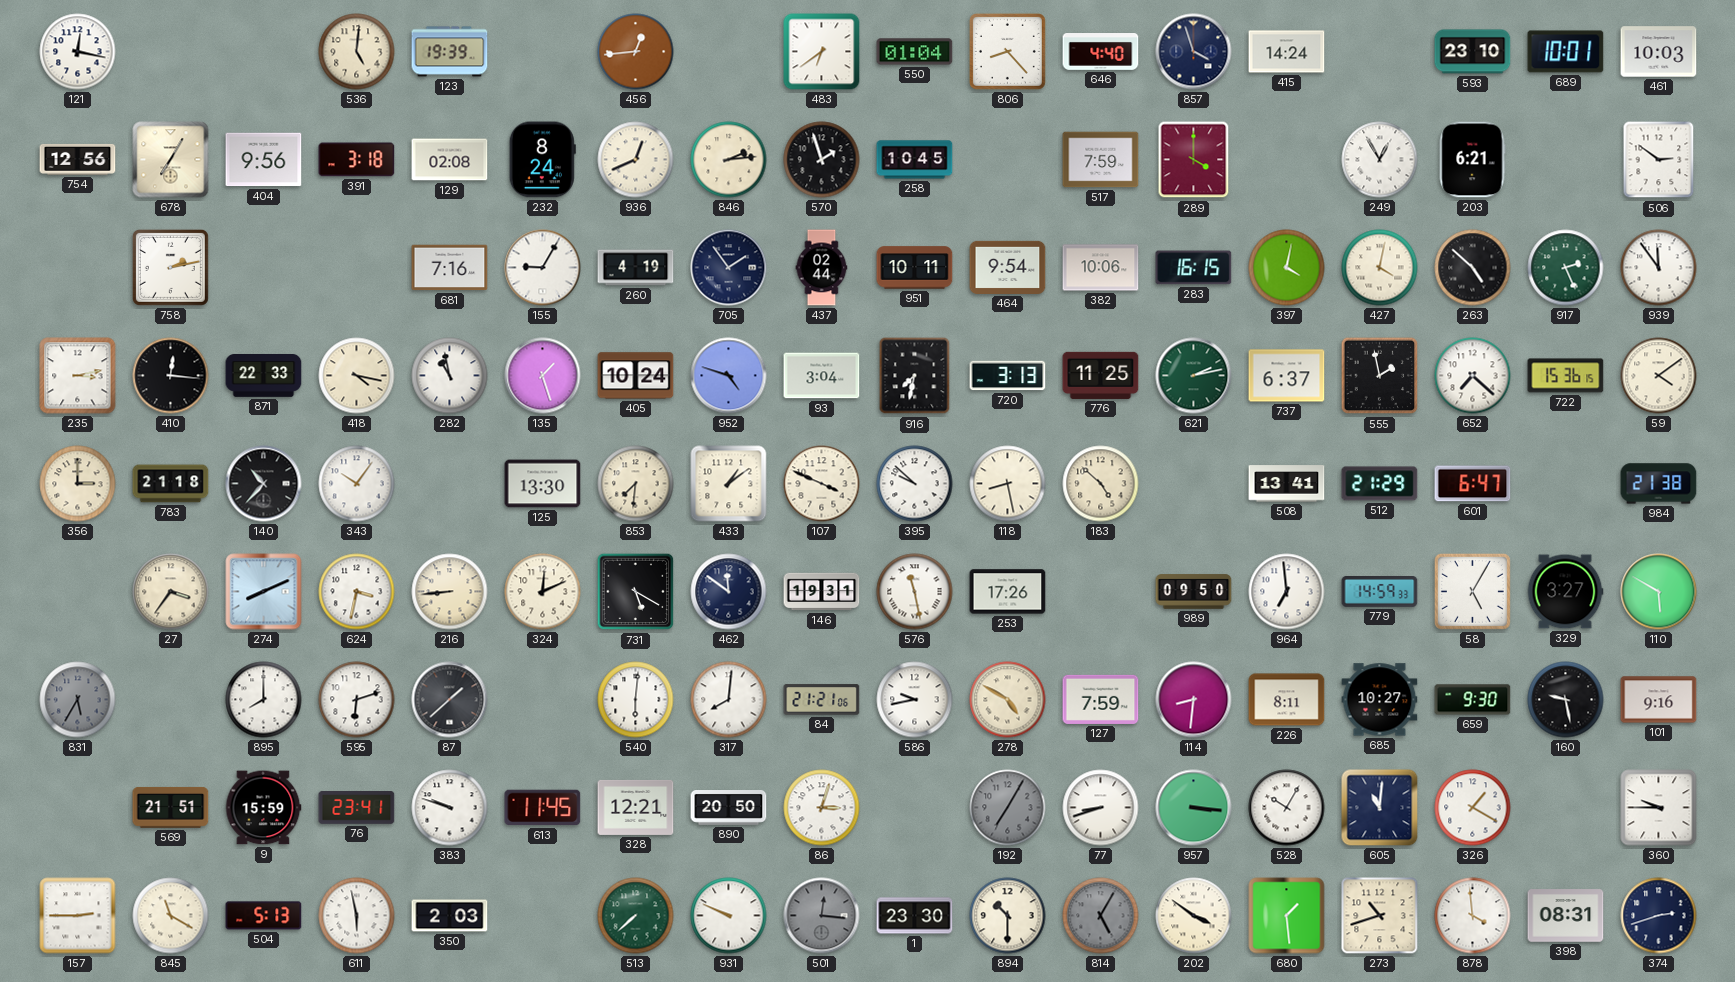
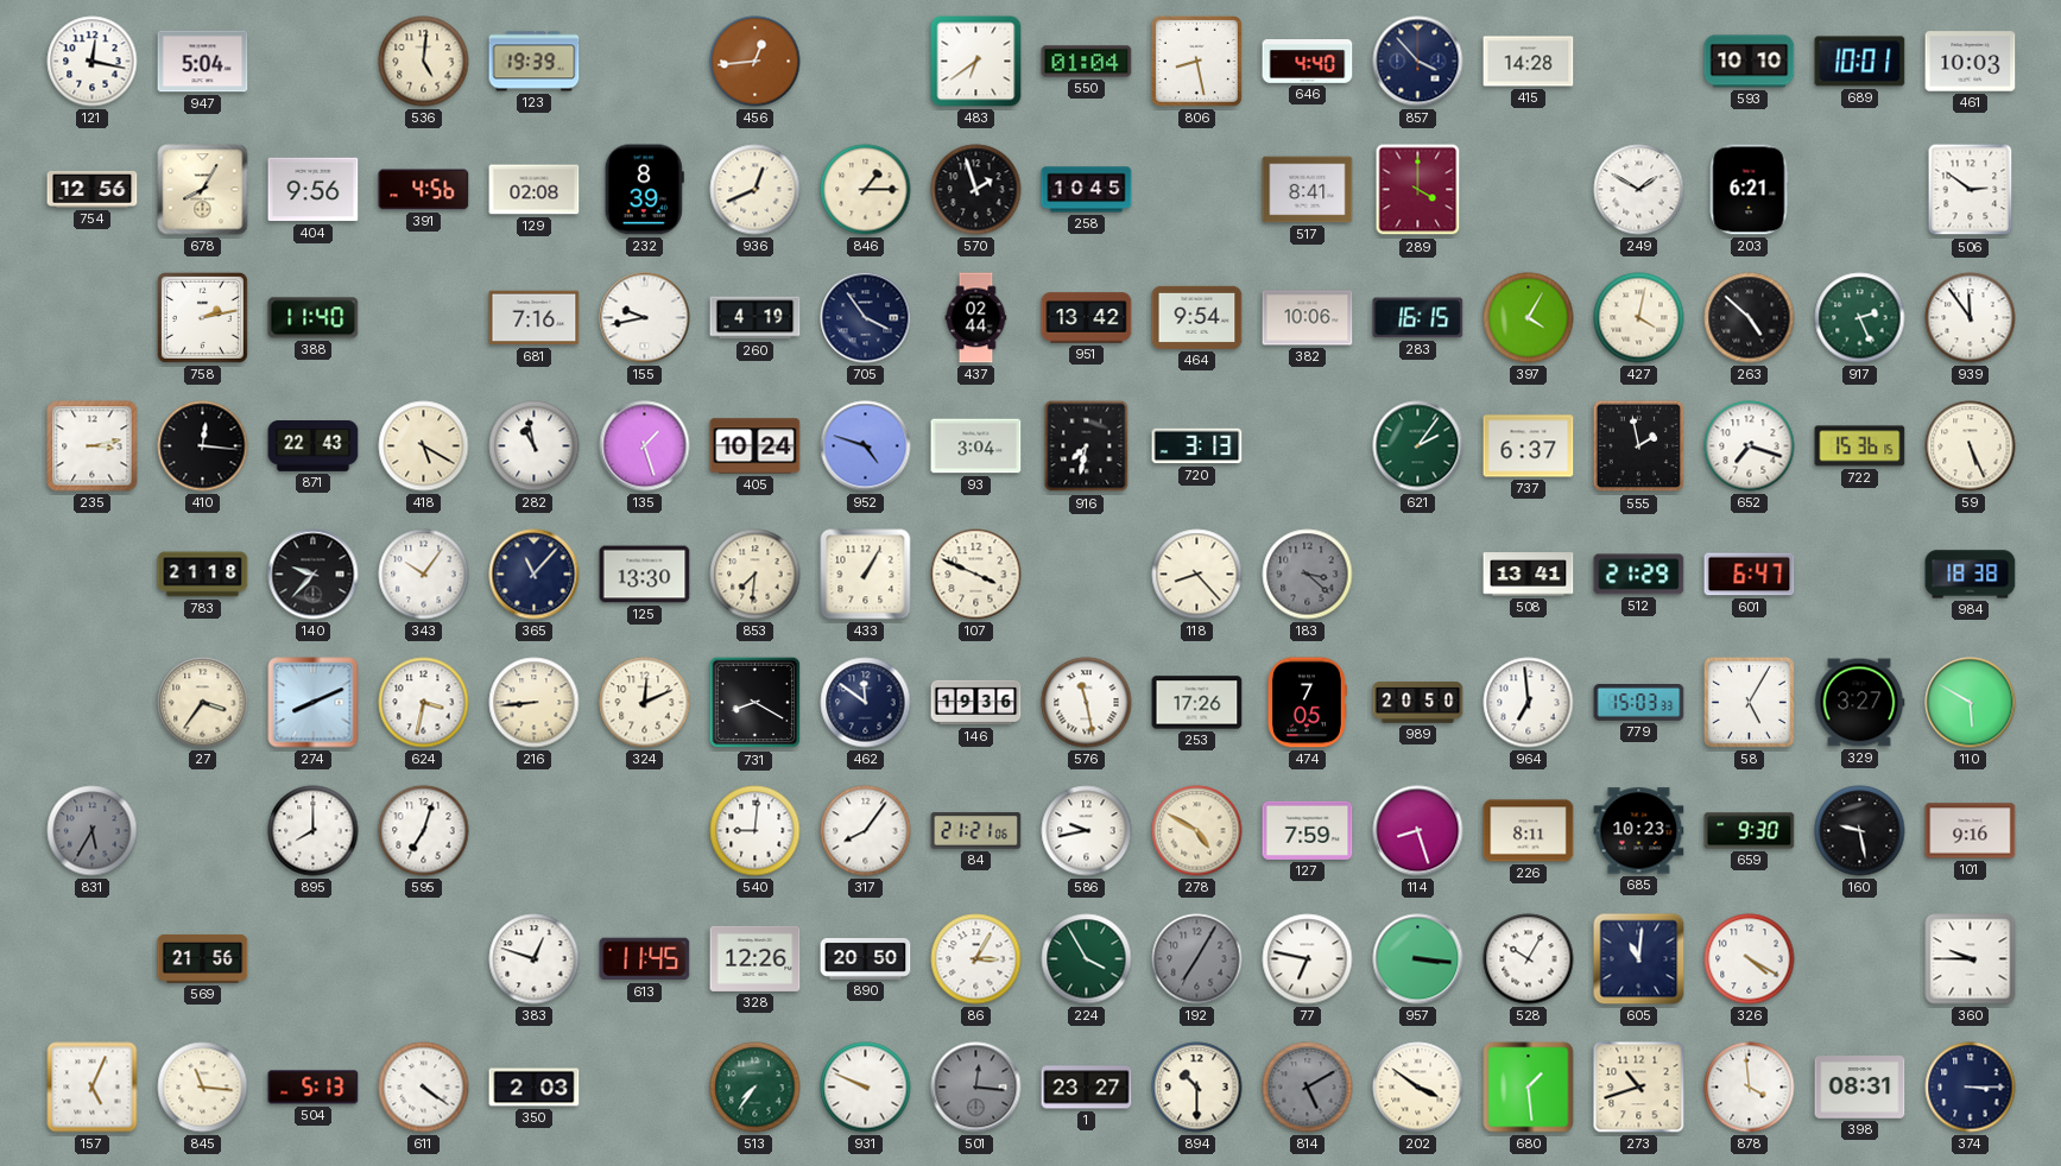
947: none -> 5:04 (203, 62)
806: 8:23 -> 8:28 (1196, 61)
857: 3:57 -> 3:53 (1418, 62)
415: 14:24 -> 14:28 (1529, 62)
593: 23:10 -> 10:10 (1750, 62)
678: 7:05 -> 8:05 (203, 190)
391: 3:18 -> 4:56 (424, 190)
232: 8:24 -> 8:39 (644, 190)
846: 2:14 -> 1:15 (866, 190)
517: 7:59 -> 8:41 (1308, 190)
249: 12:55 -> 1:50 (1639, 190)
388: none -> 11:40 (314, 318)
155: 9:05 -> 9:43 (645, 318)
705: 1:54 -> 3:54 (866, 318)
951: 10:11 -> 13:42 (1087, 318)
397: 4:02 -> 4:05 (1529, 318)
871: 22:33 -> 22:43 (314, 446)
418: 4:17 -> 5:20 (424, 446)
776: 11:25 -> none (1101, 375)
621: 2:13 -> 2:06 (1418, 446)
652: 7:22 -> 7:18 (1750, 446)
59: 4:09 -> 5:26 (1971, 446)
356: 3:00 -> none (78, 484)
140: 10:37 -> 9:37 (314, 575)
365: none -> 11:07 (535, 575)
433: 1:09 -> 1:05 (866, 575)
395: 9:52 -> none (915, 484)
118: 8:28 -> 8:23 (1197, 575)
183: 4:52 -> 3:22 (1308, 575)
183 dial: cream -> grey (1308, 575)
984: 21:38 -> 18:38 (1971, 575)
731: 5:20 -> 8:20 (756, 703)
146: 19:31 -> 19:36 (976, 703)
474: none -> 7:05 (1307, 703)
989: 09:50 -> 20:50 (1418, 703)
779: 14:59 -> 15:03 (1639, 703)
595: 6:12 -> 7:03 (424, 831)
87: 1:38 -> none (450, 700)
540: 6:01 -> 9:01 (756, 831)
317: 8:01 -> 8:06 (866, 831)
114: 8:31 -> 8:27 (1418, 831)
685: 10:27 -> 10:23 (1639, 831)
569: 21:51 -> 21:56 (203, 959)
9: 15:59 -> none (263, 808)
76: 23:41 -> none (357, 808)
383: 9:48 -> 12:48 (535, 959)
328: 12:21 -> 12:26 (756, 958)
86: 3:03 -> 3:05 (976, 959)
224: none -> 3:55 (1087, 959)
77: 8:42 -> 6:47 (1308, 959)
326: 1:20 -> 4:20 (1750, 959)
157: 2:45 -> 5:04 (93, 1088)
845: 11:20 -> 11:16 (203, 1088)
611: 5:58 -> 4:21 (424, 1088)
513: 7:38 -> 7:36 (756, 1088)
1: 23:30 -> 23:27 (1087, 1088)
814: 5:05 -> 5:10 (1308, 1088)
374: 2:42 -> 3:15 (1971, 1088)
